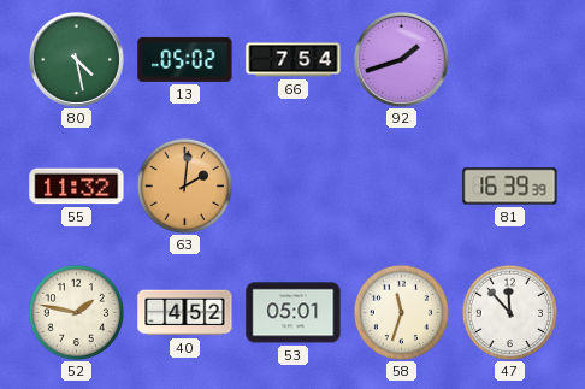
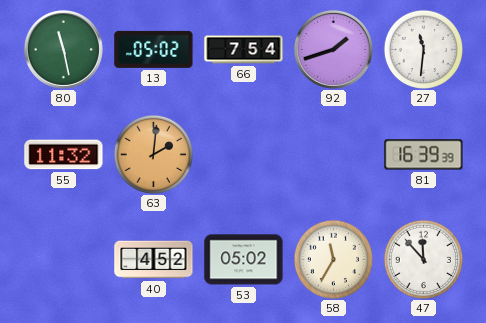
80: 4:28 -> 11:28 (63, 49)
27: none -> 11:31 (423, 49)
52: 1:47 -> none (76, 312)
53: 05:01 -> 05:02 (244, 260)
58: 11:33 -> 11:35 (333, 259)
